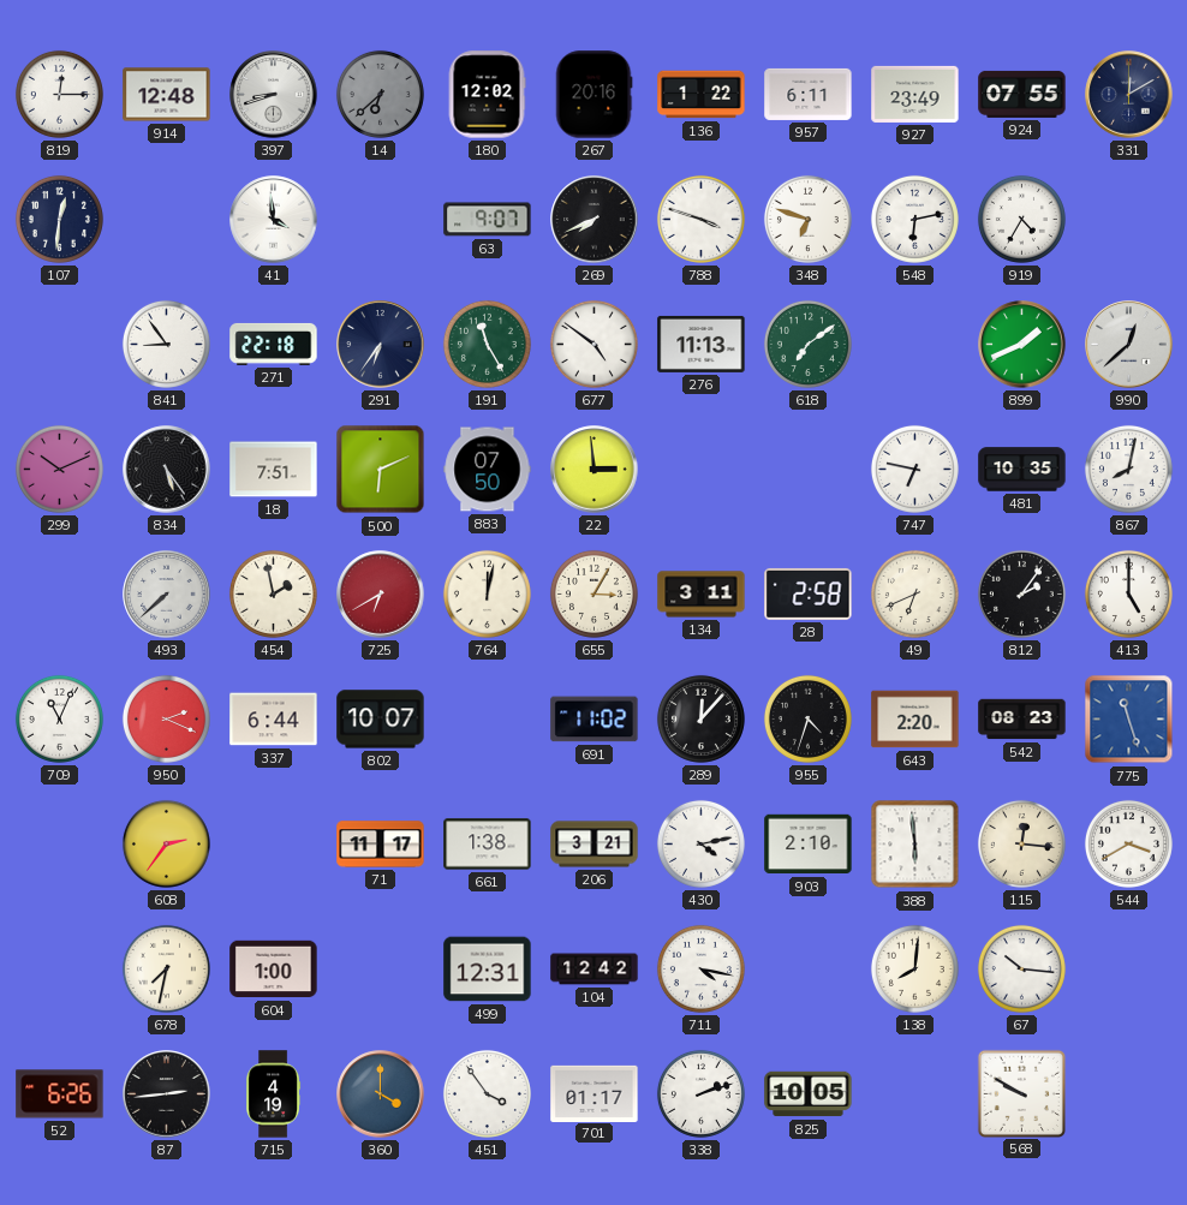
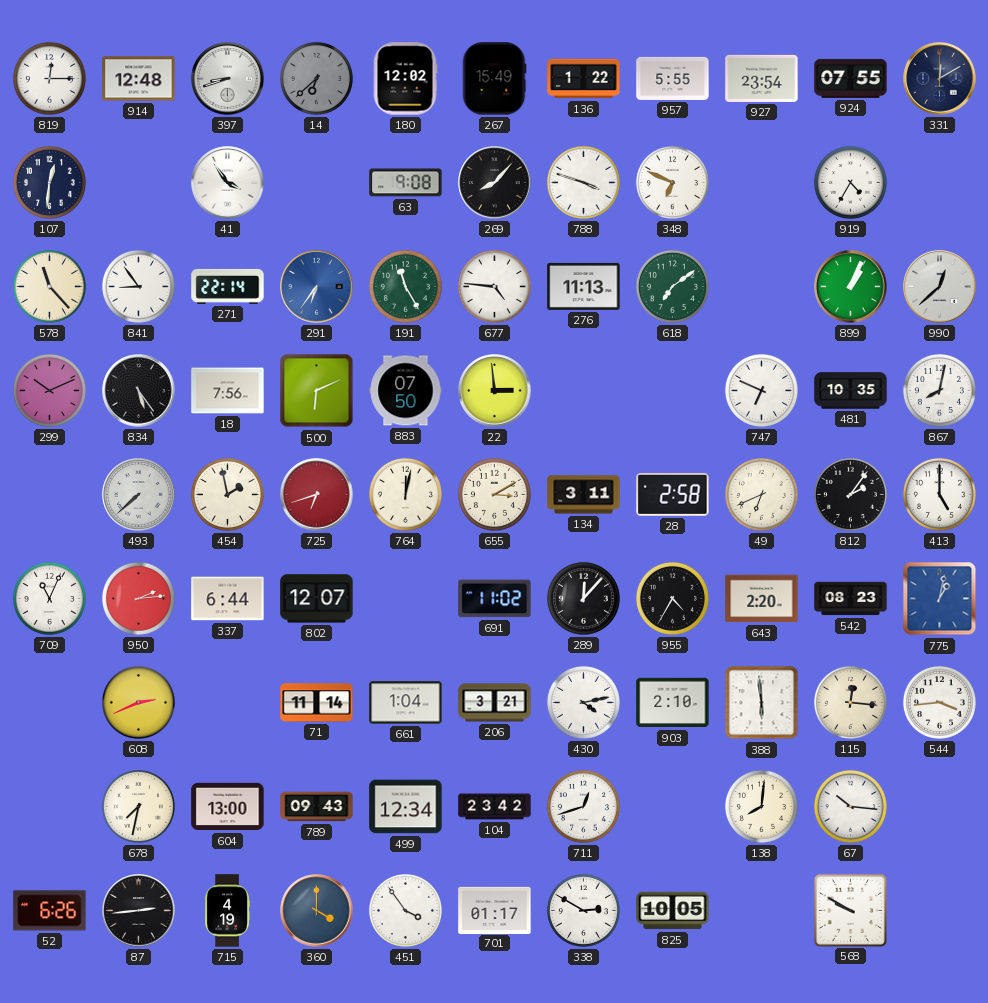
267: 20:16 -> 15:49 (494, 79)
957: 6:11 -> 5:55 (673, 78)
927: 23:49 -> 23:54 (762, 78)
41: 3:59 -> 3:54 (228, 183)
63: 9:07 -> 9:08 (406, 183)
269: 7:41 -> 8:07 (495, 183)
348: 6:48 -> 6:49 (672, 182)
548: 6:13 -> none (914, 219)
578: none -> 11:23 (49, 286)
271: 22:18 -> 22:14 (228, 286)
291 dial: navy -> blue (317, 287)
677: 4:51 -> 4:46 (494, 286)
899: 1:41 -> 1:04 (851, 287)
18: 7:51 -> 7:56 (228, 391)
747: 6:47 -> 6:49 (761, 390)
725: 6:40 -> 6:42 (317, 495)
655: 3:05 -> 3:10 (494, 494)
950: 2:19 -> 2:14 (138, 598)
802: 10:07 -> 12:07 (317, 599)
955: 4:33 -> 4:35 (672, 598)
775: 11:27 -> 1:02 (940, 599)
608: 2:36 -> 2:41 (138, 702)
71: 11:17 -> 11:14 (317, 703)
661: 1:38 -> 1:04 (406, 703)
544: 3:40 -> 3:44 (939, 702)
604: 1:00 -> 13:00 (228, 807)
789: none -> 09:43 (317, 807)
499: 12:31 -> 12:34 (406, 807)
104: 12:42 -> 23:42 (495, 807)
711: 4:17 -> 12:42 (583, 806)
338: 2:12 -> 2:50 (583, 910)
